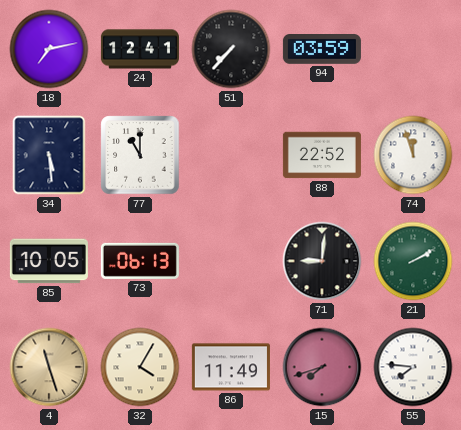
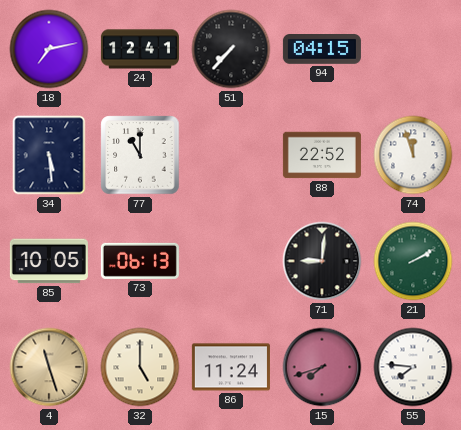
94: 03:59 -> 04:15 (322, 50)
32: 4:05 -> 5:00 (140, 367)
86: 11:49 -> 11:24 (231, 367)
